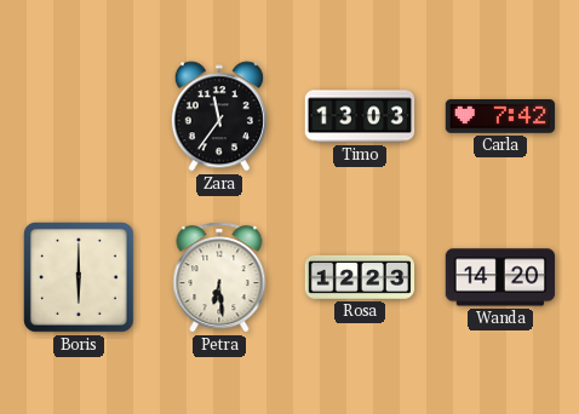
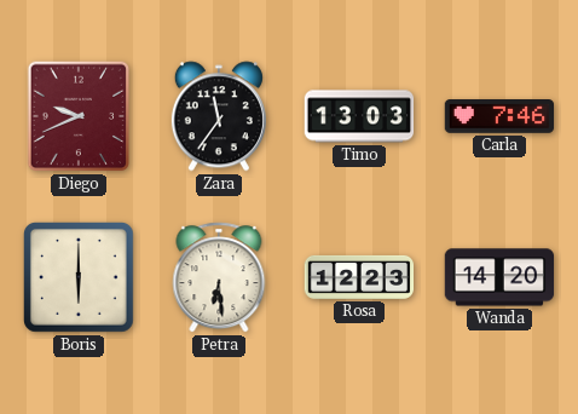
Diego: none -> 9:41 (79, 116)
Carla: 7:42 -> 7:46 (499, 117)
